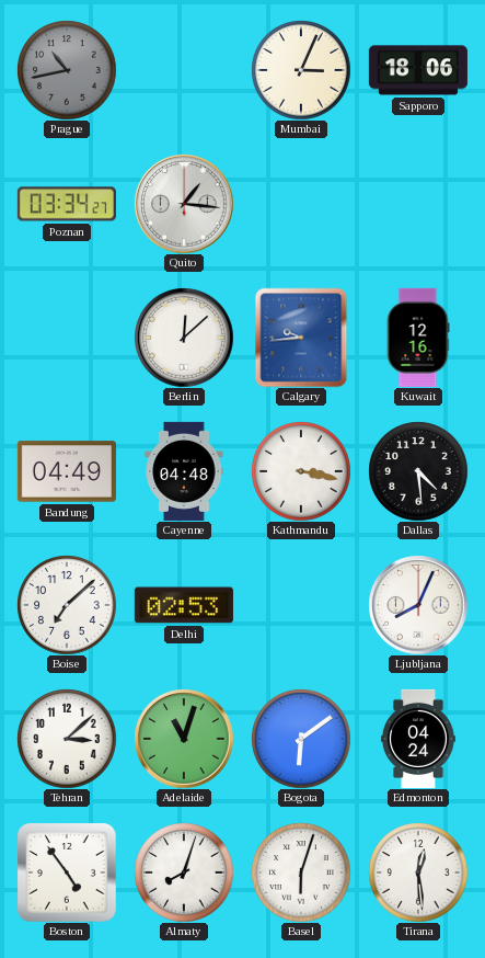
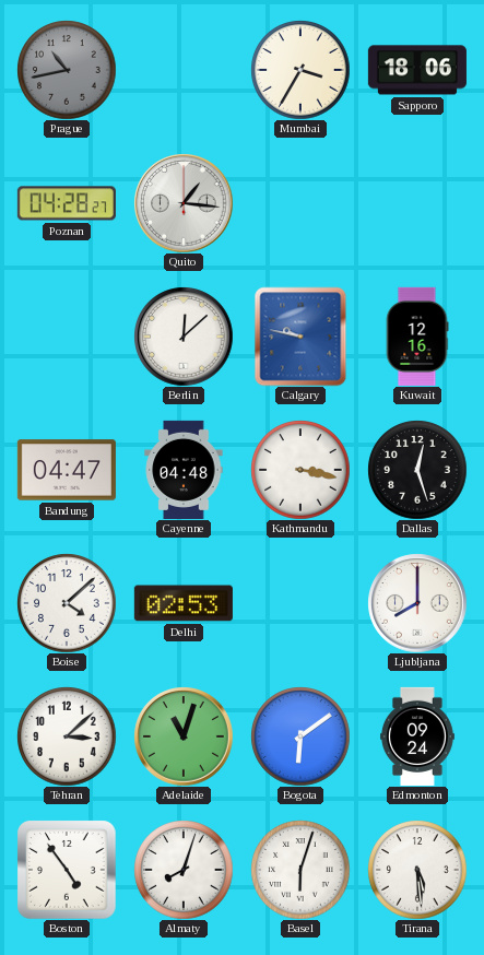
Mumbai: 3:04 -> 3:35 (300, 70)
Poznan: 03:34 -> 04:28 (67, 203)
Calgary: 9:44 -> 9:47 (300, 337)
Bandung: 04:49 -> 04:47 (67, 470)
Dallas: 4:29 -> 12:27 (417, 470)
Boise: 7:08 -> 4:08 (67, 603)
Ljubljana: 8:04 -> 8:00 (417, 603)
Edmonton: 04:24 -> 09:24 (418, 736)
Tirana: 12:29 -> 5:29 (417, 870)
